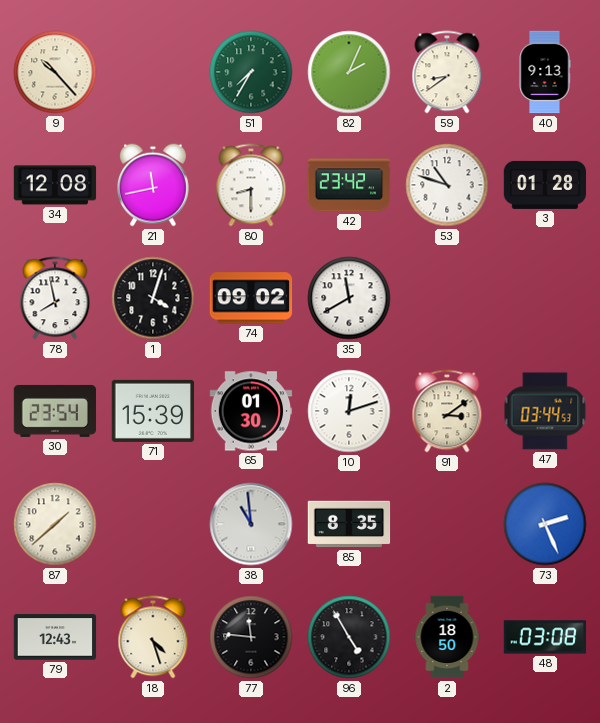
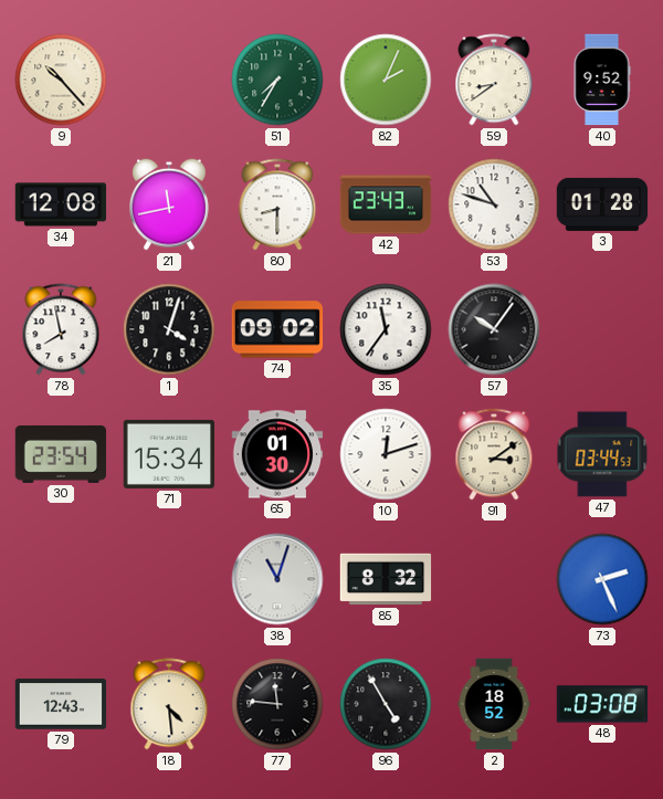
40: 9:13 -> 9:52 (602, 80)
42: 23:42 -> 23:43 (386, 204)
35: 11:40 -> 11:36 (386, 329)
57: none -> 10:06 (494, 329)
71: 15:39 -> 15:34 (169, 454)
87: 1:38 -> none (55, 524)
38: 10:59 -> 11:03 (277, 579)
85: 8:35 -> 8:32 (386, 579)
18: 4:27 -> 4:29 (169, 704)
2: 18:50 -> 18:52 (494, 704)
